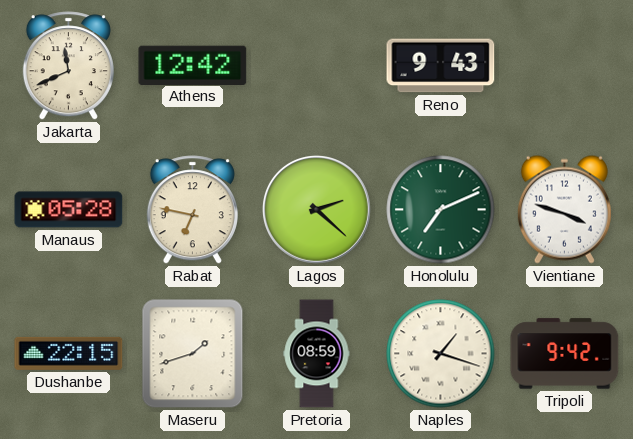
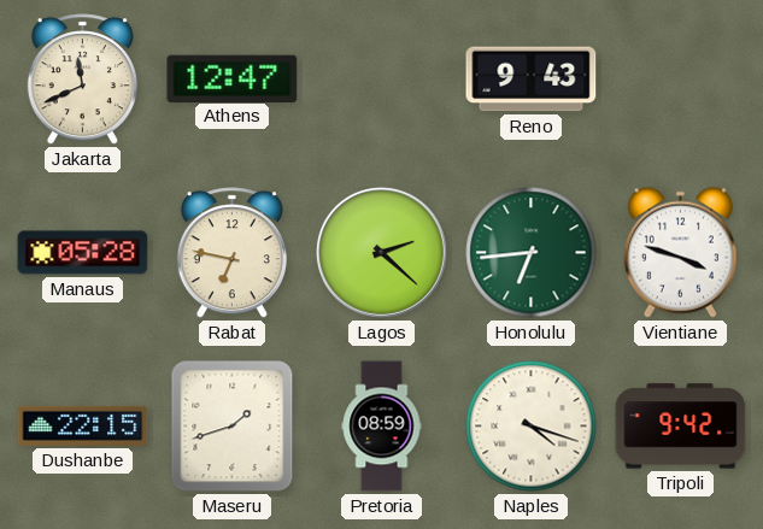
Athens: 12:42 -> 12:47 (233, 78)
Honolulu: 7:11 -> 6:44 (532, 253)
Naples: 1:18 -> 4:18 (532, 427)
